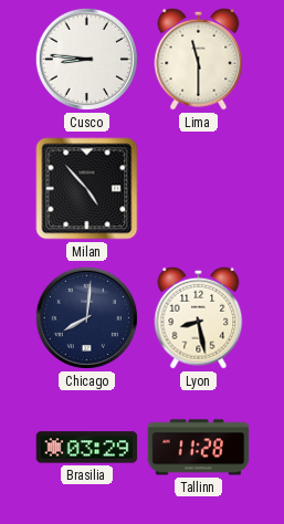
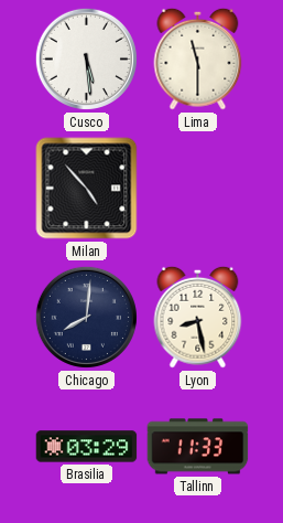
Cusco: 8:46 -> 5:29 (86, 58)
Tallinn: 11:28 -> 11:33 (198, 447)
